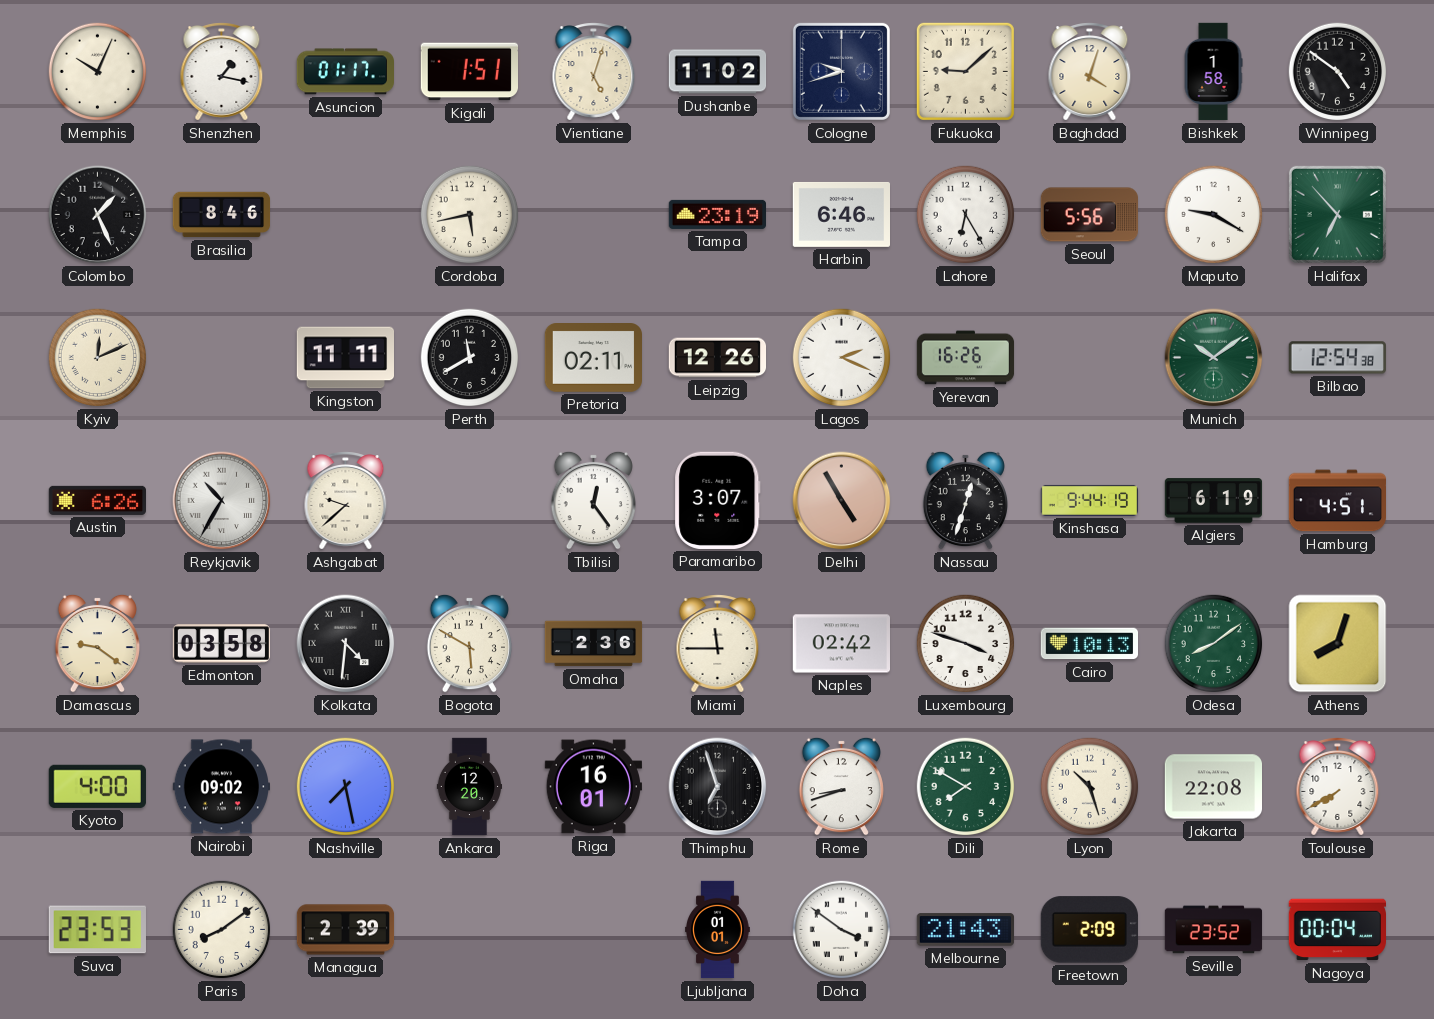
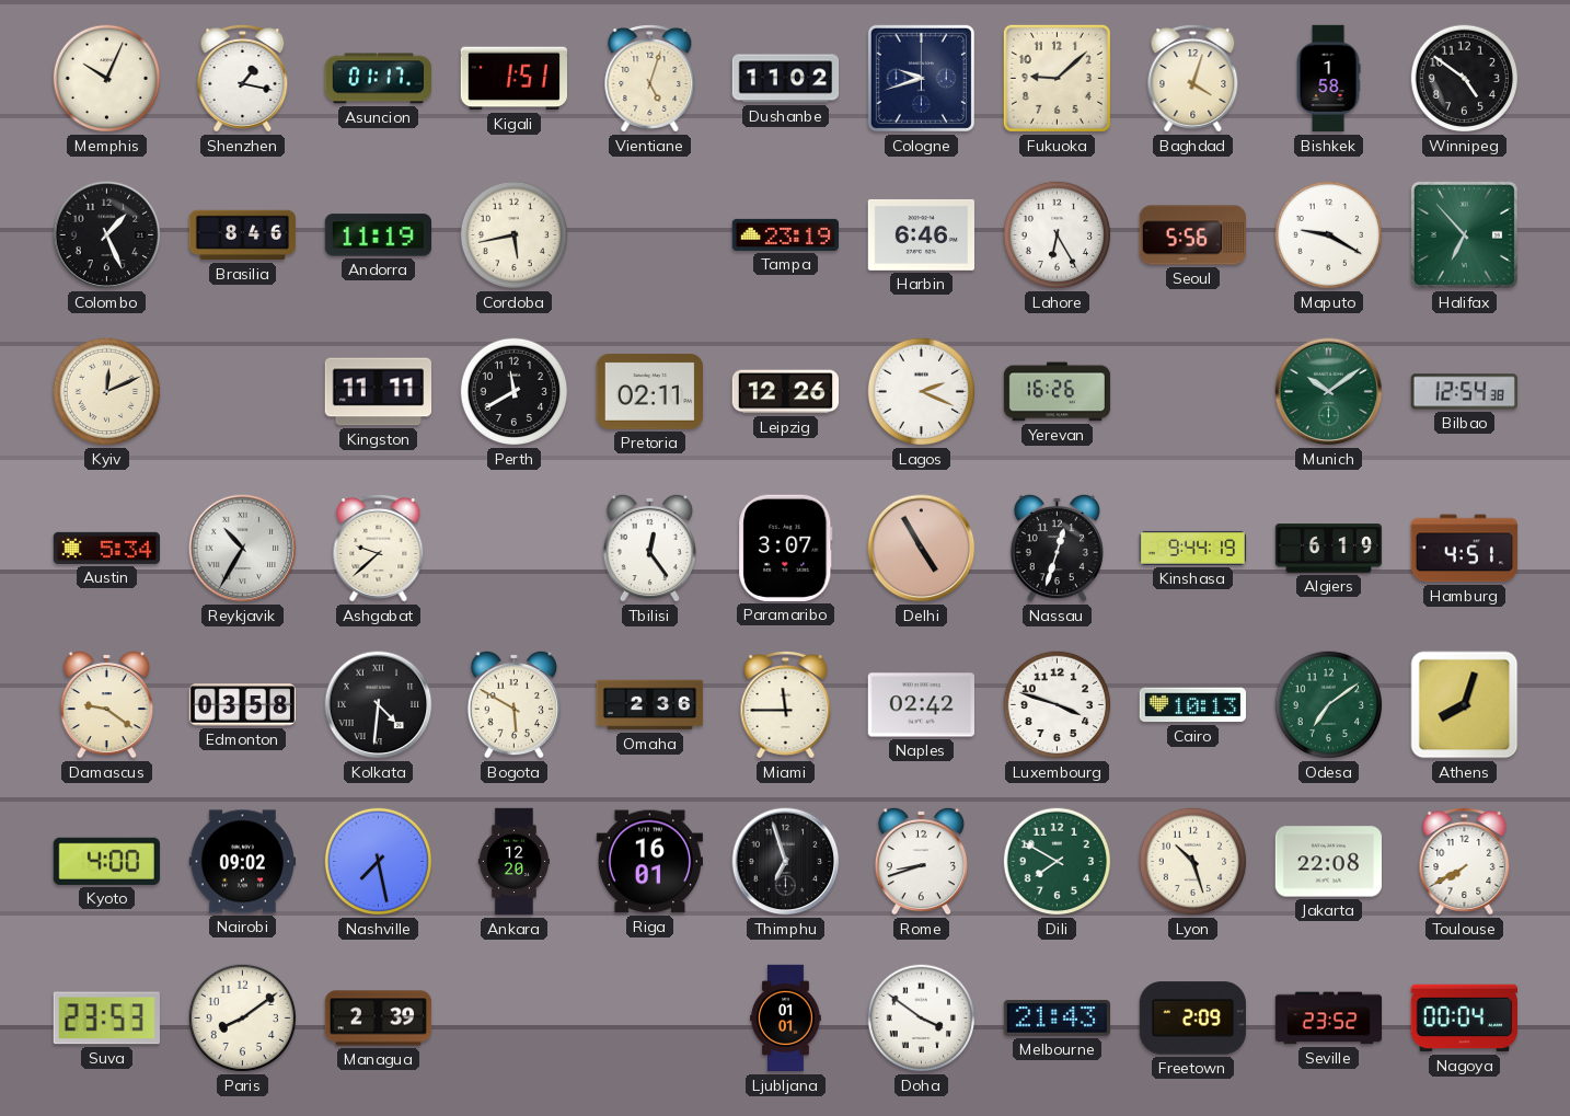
Andorra: none -> 11:19 (378, 235)
Austin: 6:26 -> 5:34 (106, 548)
Odesa: 8:09 -> 7:09 (1329, 705)
